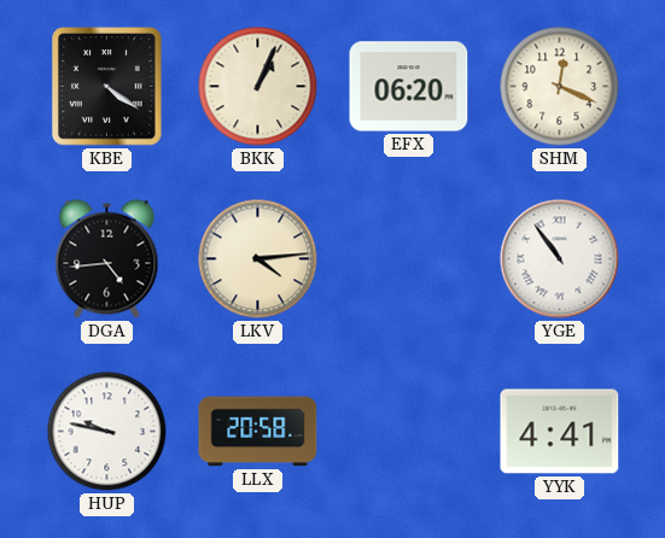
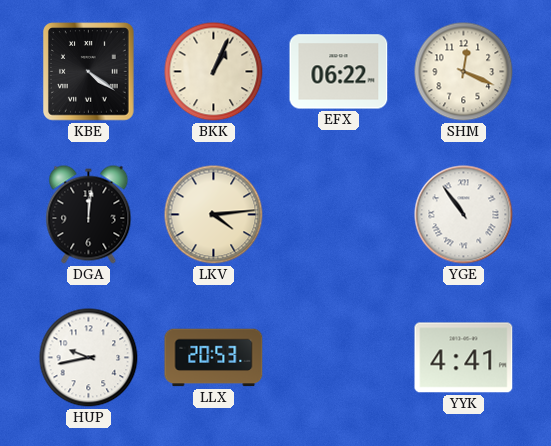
EFX: 06:20 -> 06:22 (339, 72)
DGA: 4:44 -> 12:01 (89, 215)
HUP: 9:47 -> 9:43 (89, 358)
LLX: 20:58 -> 20:53 (214, 358)
